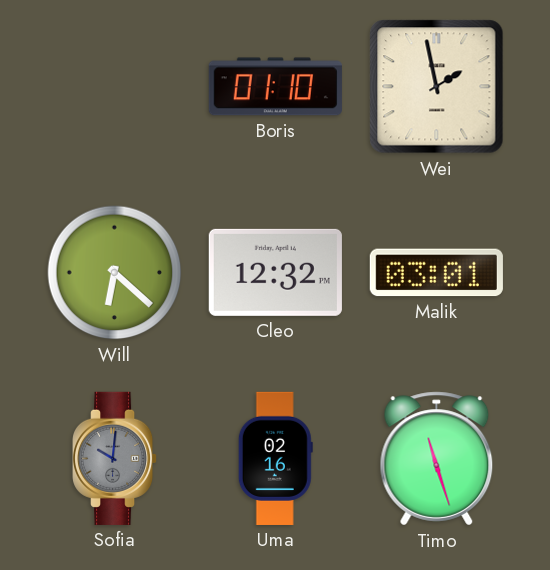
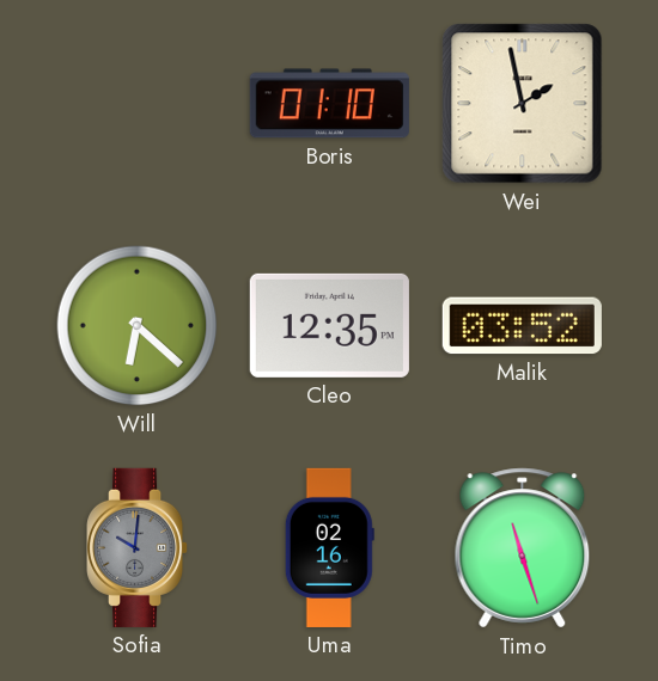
Cleo: 12:32 -> 12:35 (329, 325)
Malik: 03:01 -> 03:52 (522, 326)
